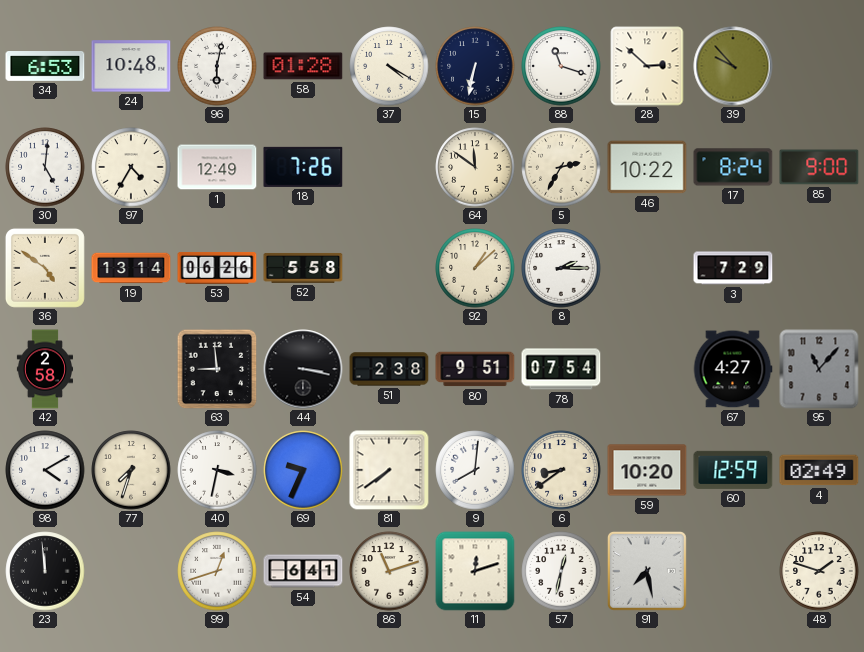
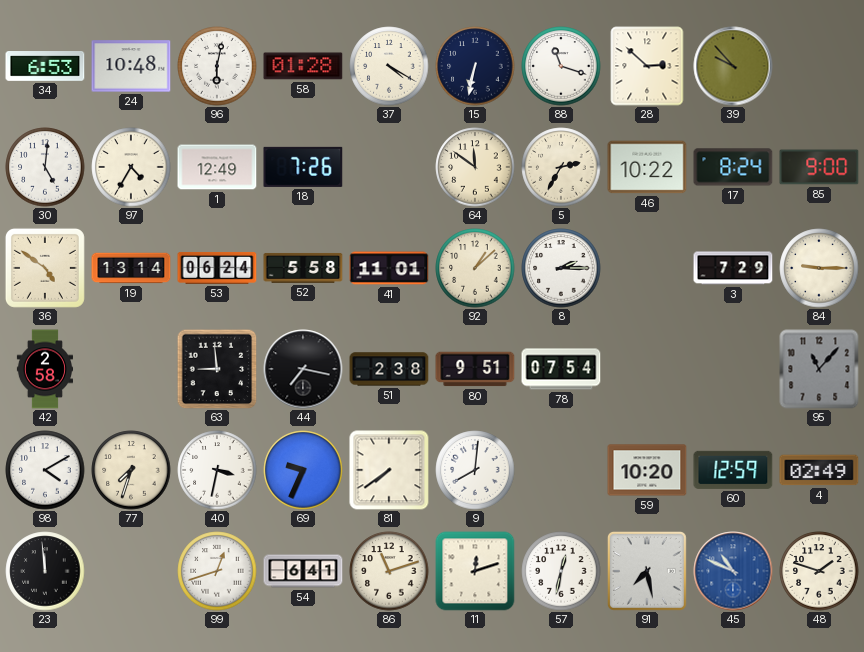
53: 06:26 -> 06:24 (217, 268)
41: none -> 11:01 (389, 268)
84: none -> 9:15 (819, 268)
44: 3:17 -> 7:17 (303, 369)
67: 4:27 -> none (733, 369)
6: 8:39 -> none (561, 470)
45: none -> 10:49 (733, 571)
